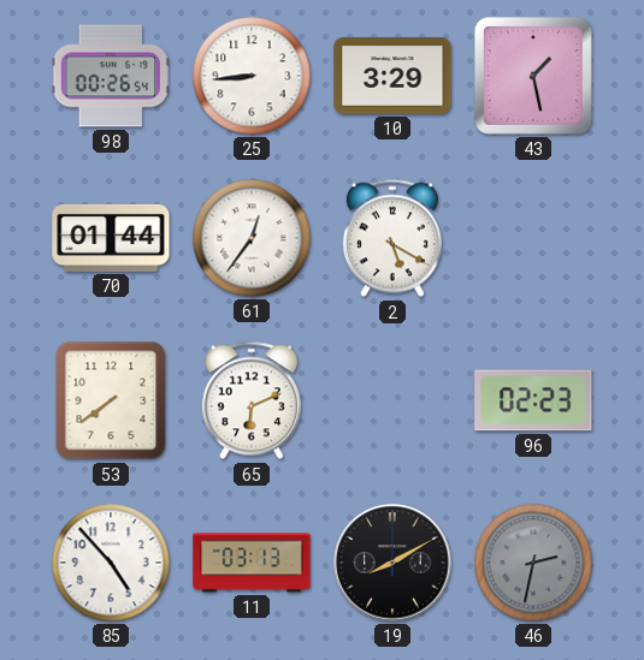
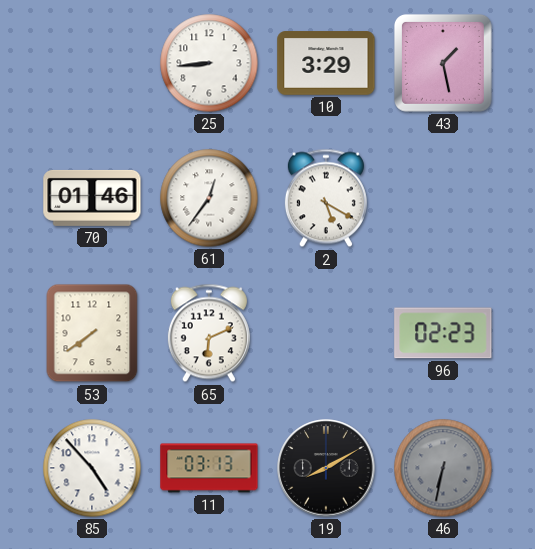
98: 00:26 -> none (111, 76)
70: 01:44 -> 01:46 (92, 198)
46: 2:32 -> 6:32 (443, 468)
